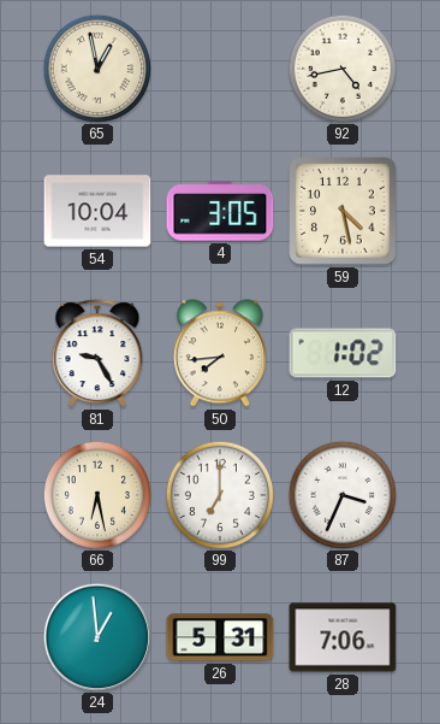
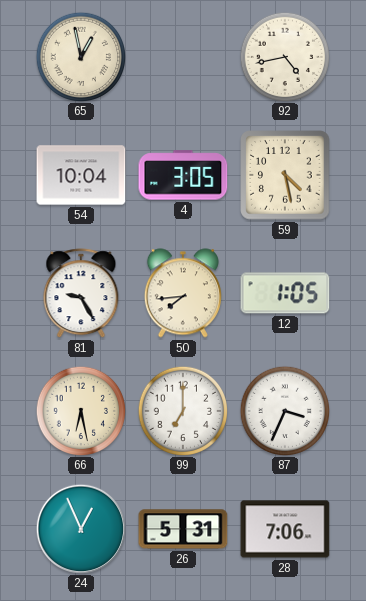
12: 1:02 -> 1:05 (285, 293)
24: 12:59 -> 12:56 (80, 528)
